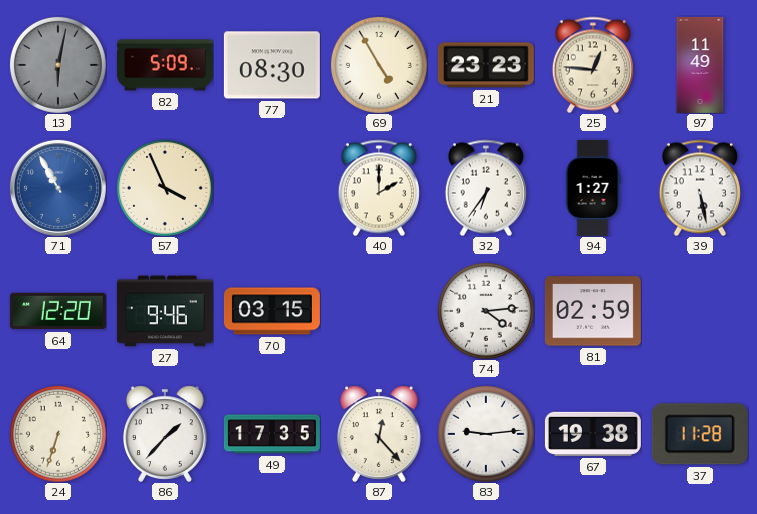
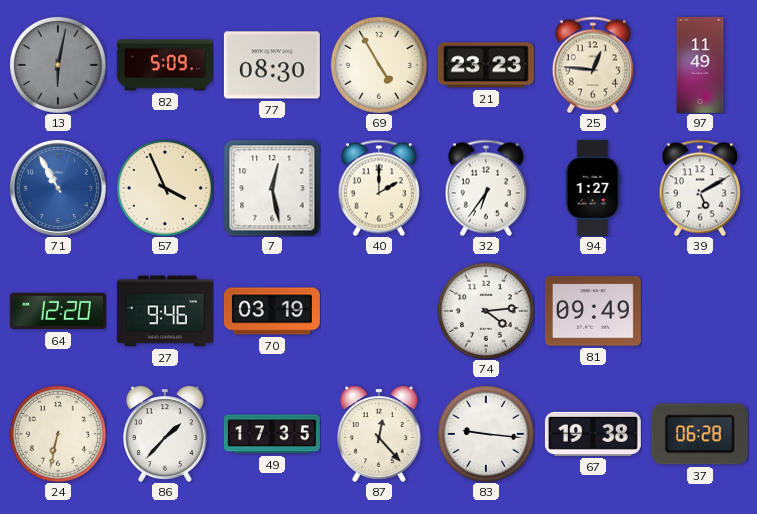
7: none -> 12:28 (272, 188)
39: 5:28 -> 5:10 (700, 188)
70: 03:15 -> 03:19 (272, 311)
81: 02:59 -> 09:49 (593, 311)
24: 6:33 -> 6:32 (58, 434)
83: 9:14 -> 9:16 (486, 434)
37: 11:28 -> 06:28 (700, 434)
